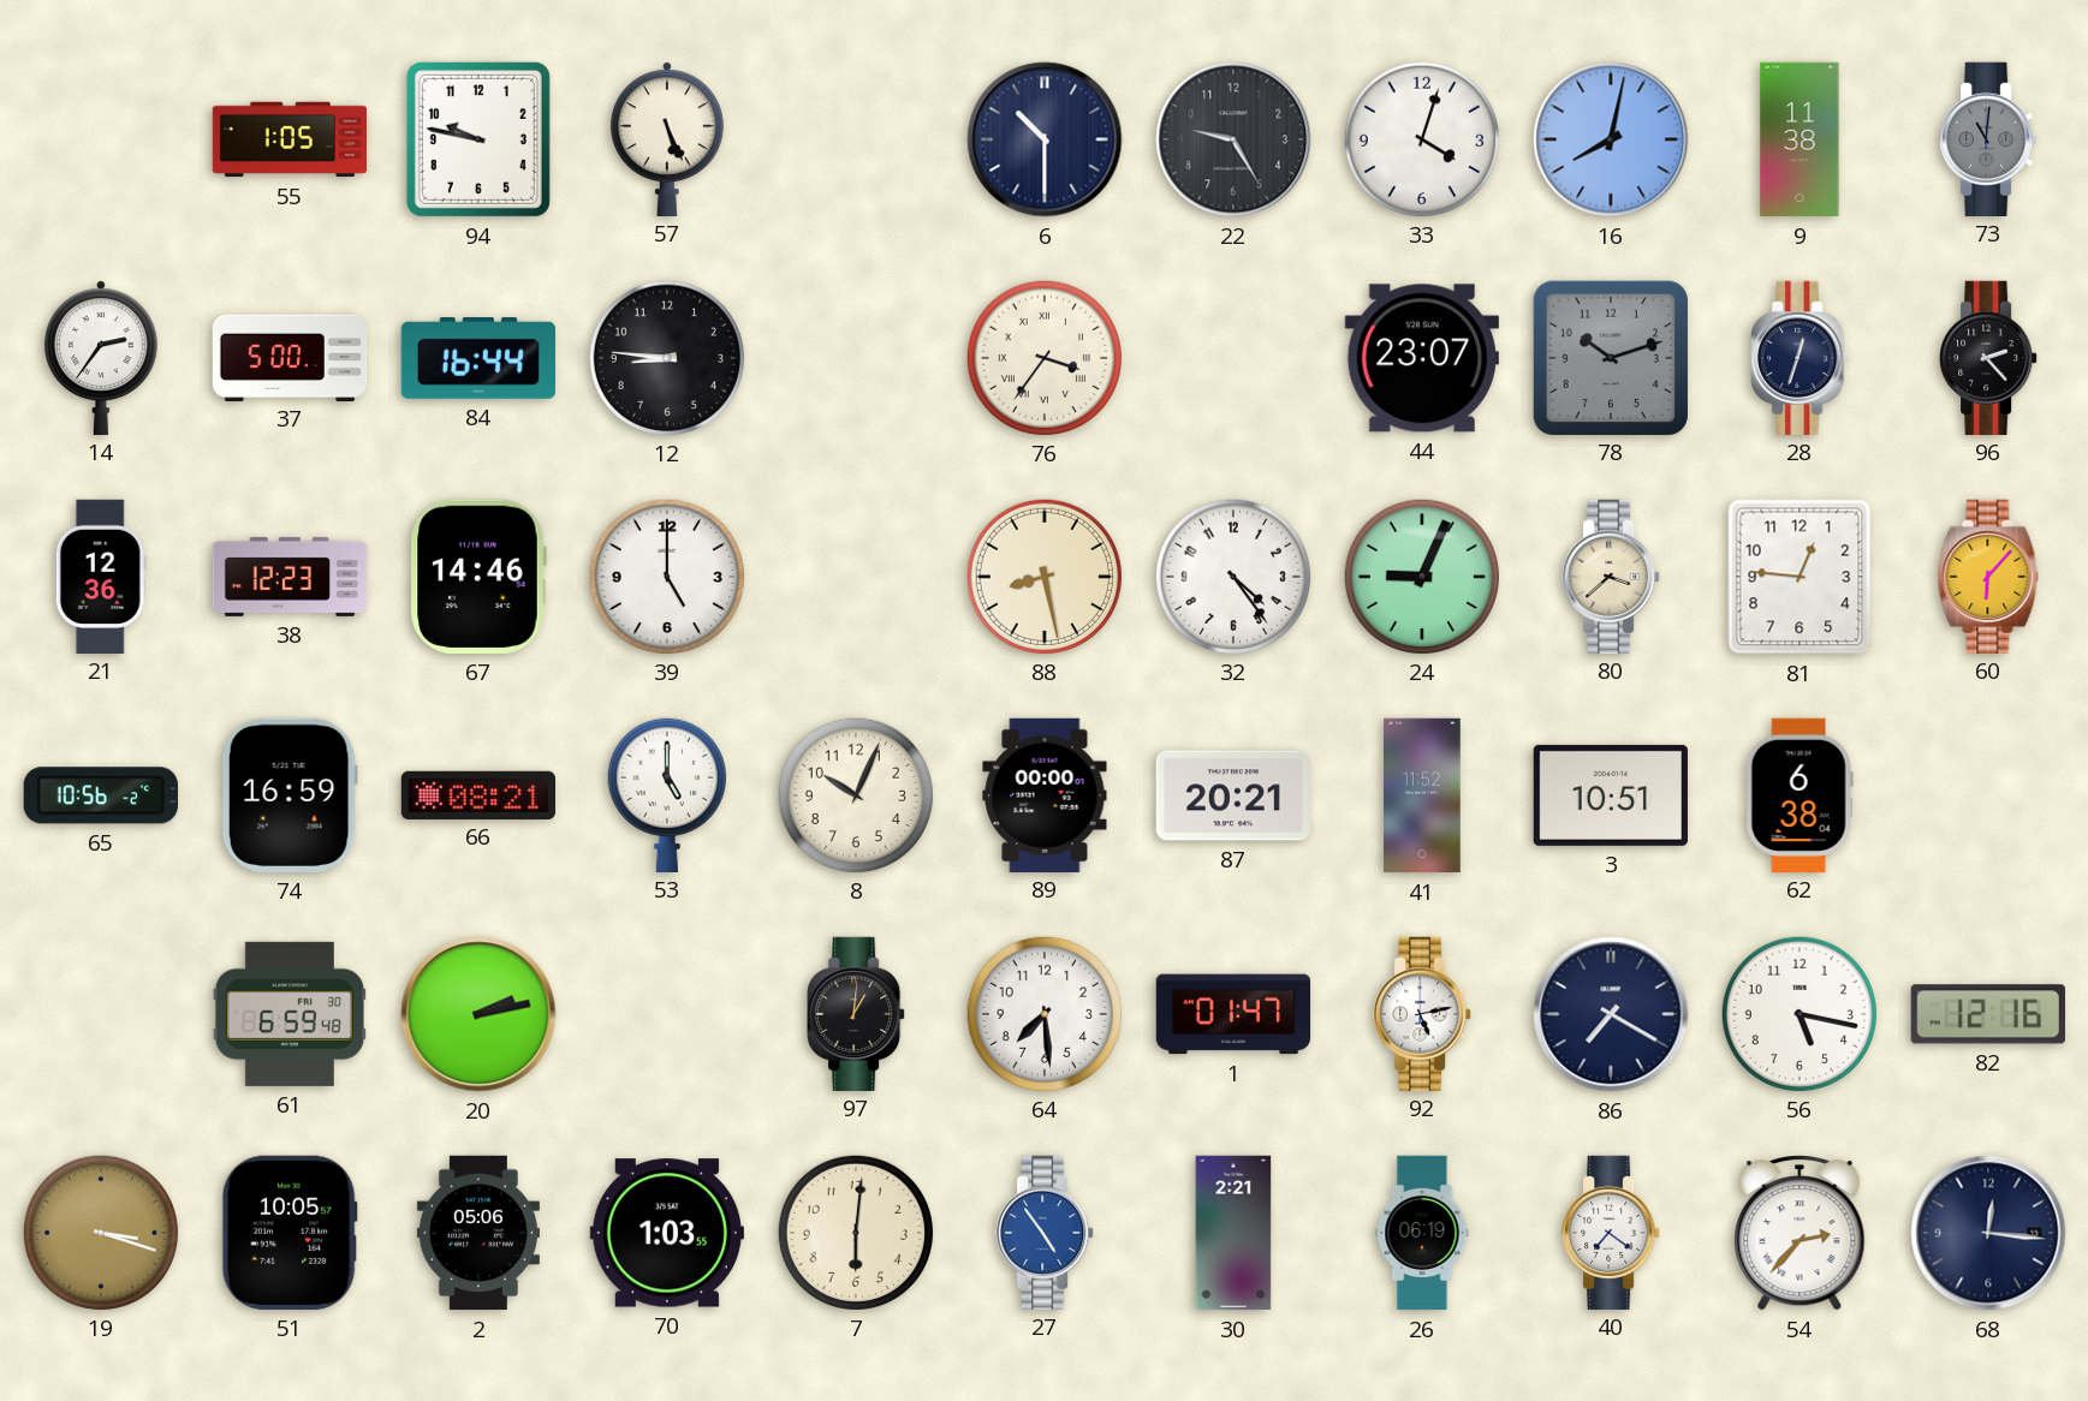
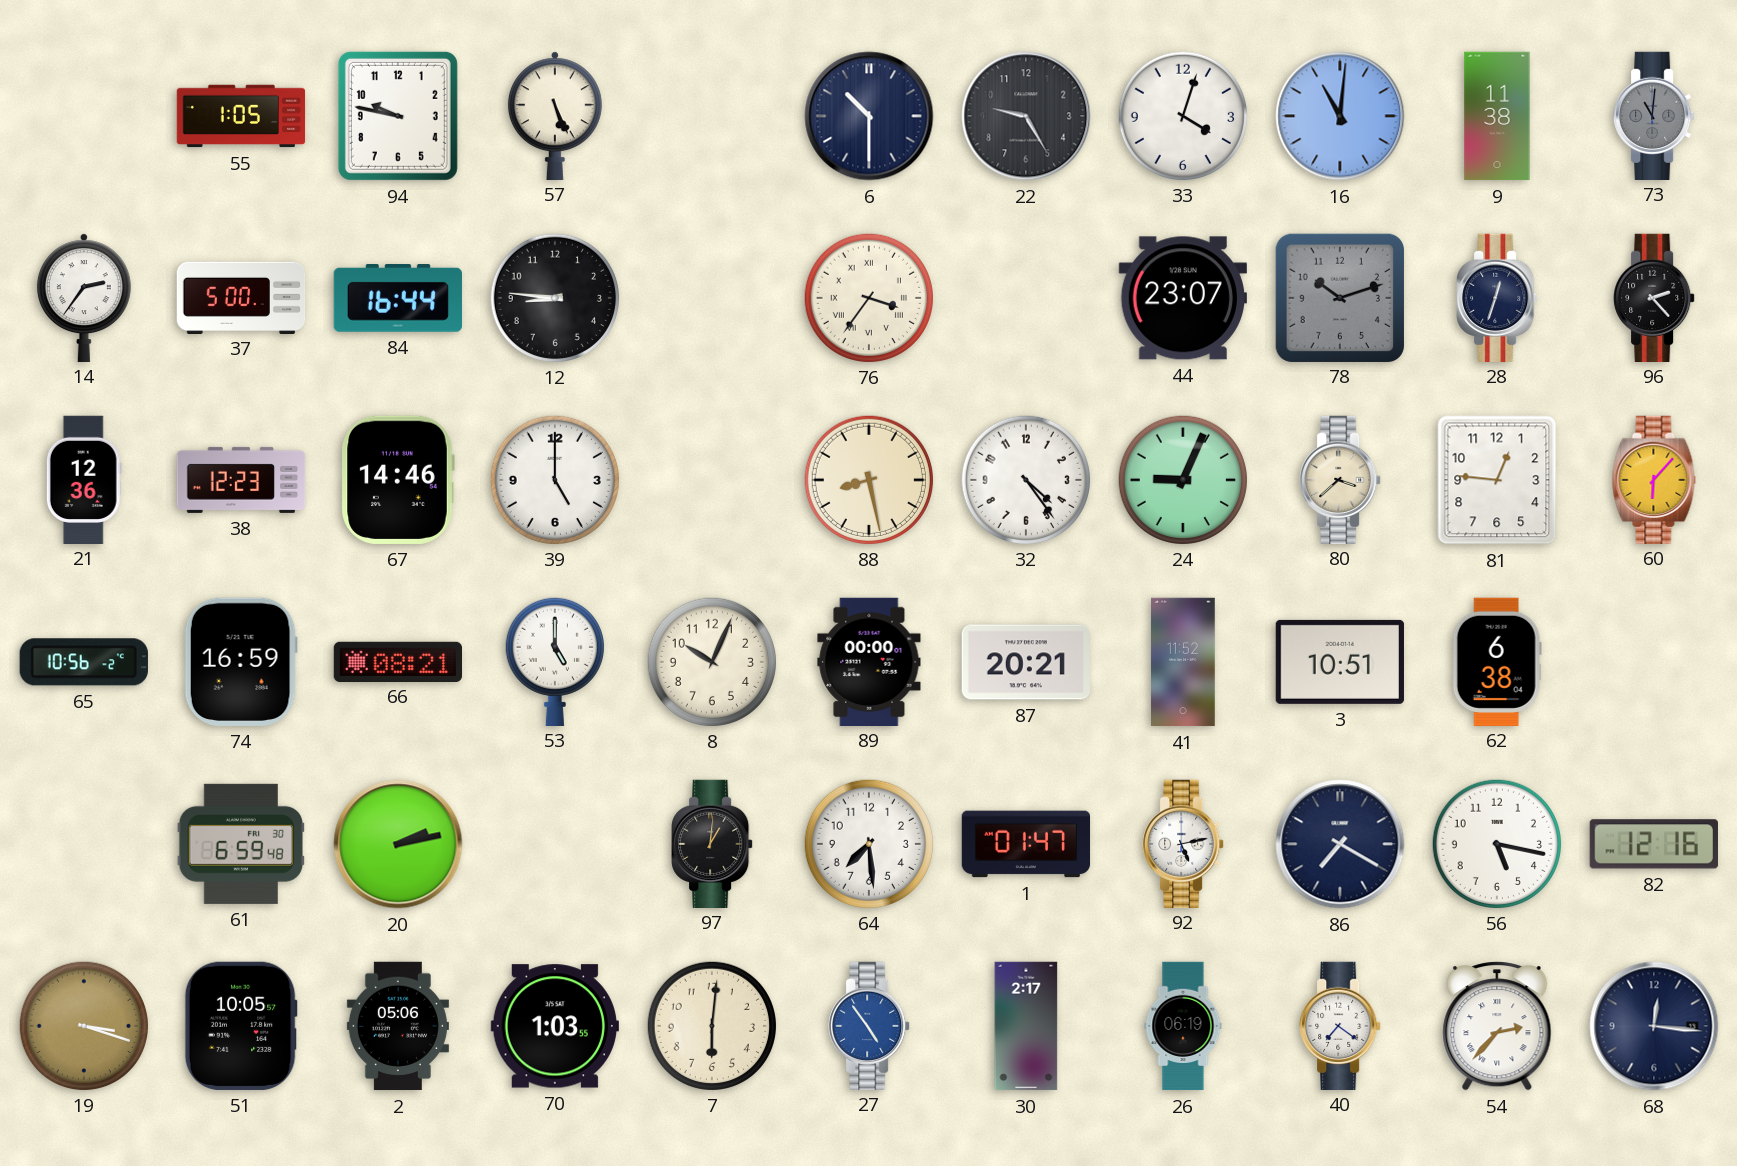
16: 8:02 -> 11:01 (1340, 116)
30: 2:21 -> 2:17 (1026, 1026)
